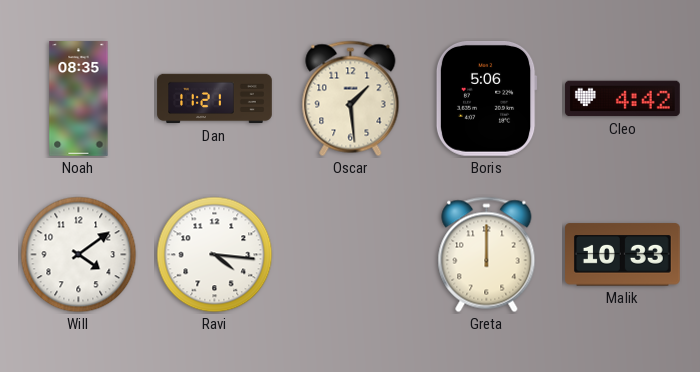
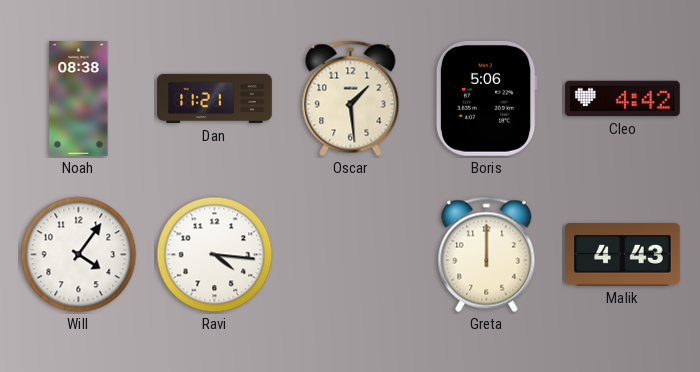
Noah: 08:35 -> 08:38 (79, 99)
Will: 4:09 -> 4:06 (79, 255)
Malik: 10:33 -> 4:43 (623, 255)
